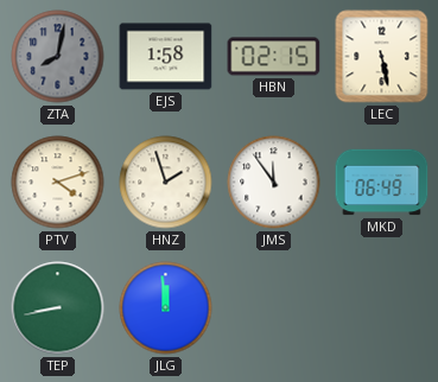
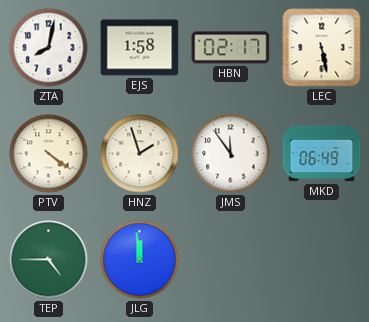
ZTA dial: grey -> white (49, 48)
HBN: 02:15 -> 02:17 (231, 48)
PTV: 4:12 -> 4:21 (49, 154)
TEP: 8:43 -> 4:45 (49, 260)
